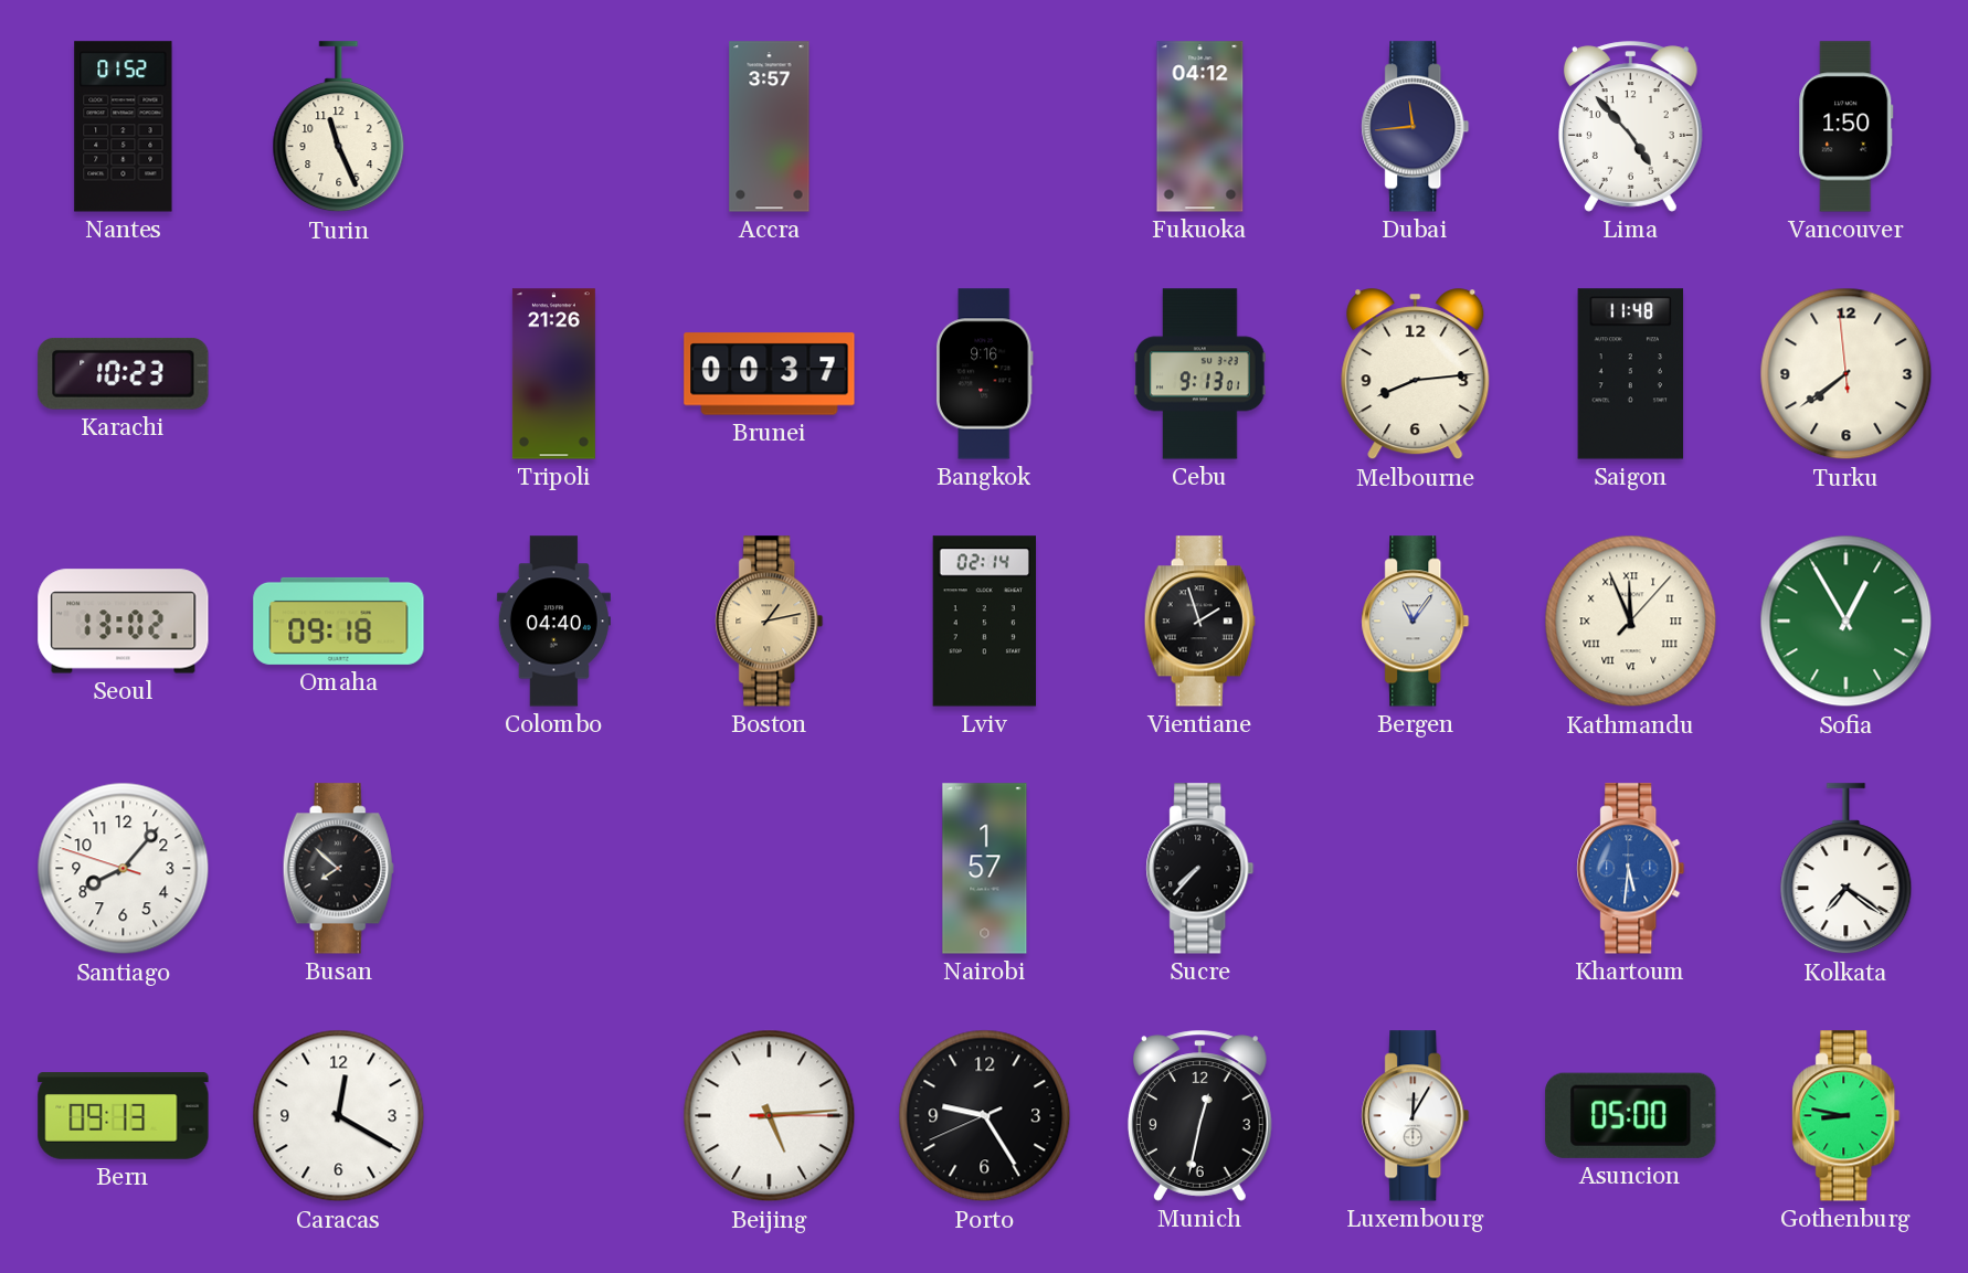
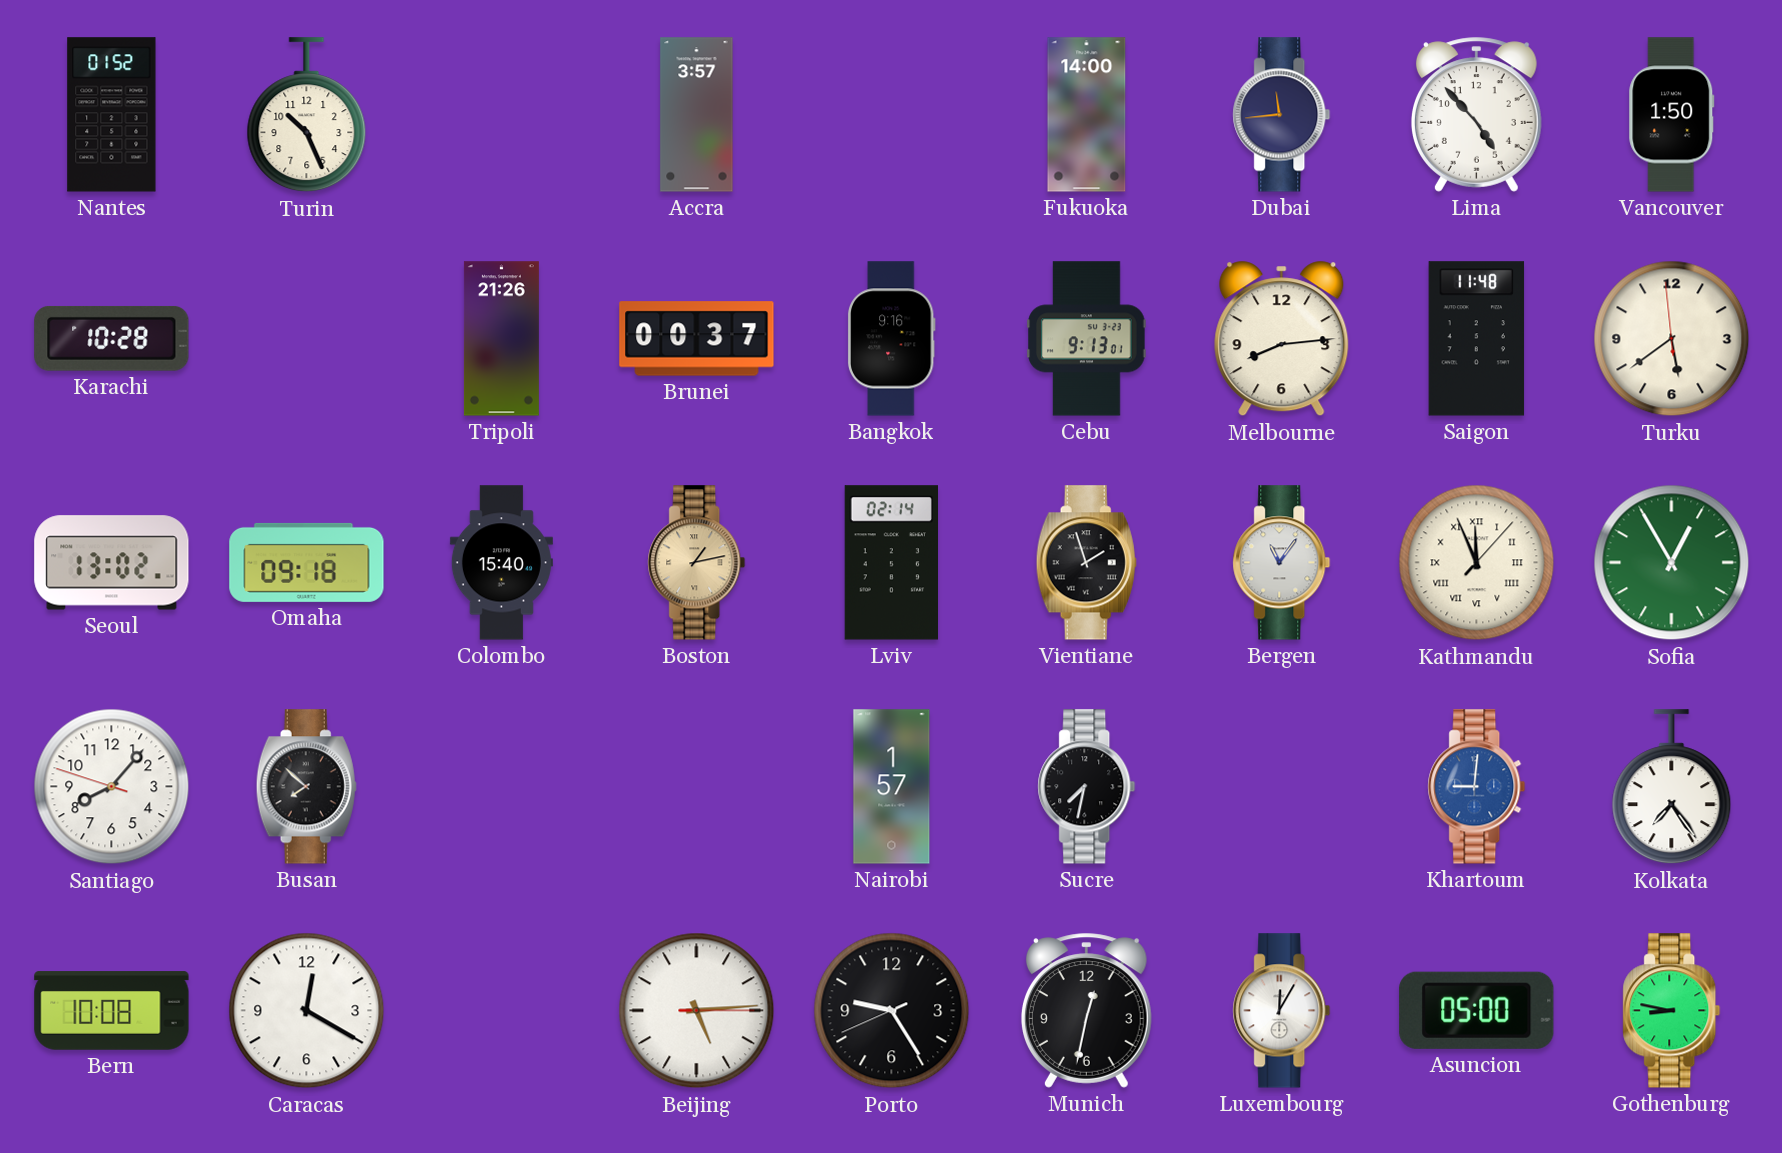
Turin: 11:26 -> 10:26 (307, 115)
Fukuoka: 04:12 -> 14:00 (1087, 115)
Karachi: 10:23 -> 10:28 (112, 338)
Turku: 7:38 -> 5:38 (1672, 339)
Colombo: 04:40 -> 15:40 (501, 563)
Sucre: 7:37 -> 7:32 (1087, 787)
Khartoum: 5:31 -> 9:01 (1477, 787)
Kolkata: 7:21 -> 7:24 (1672, 787)
Bern: 09:13 -> 10:08 (112, 1011)
